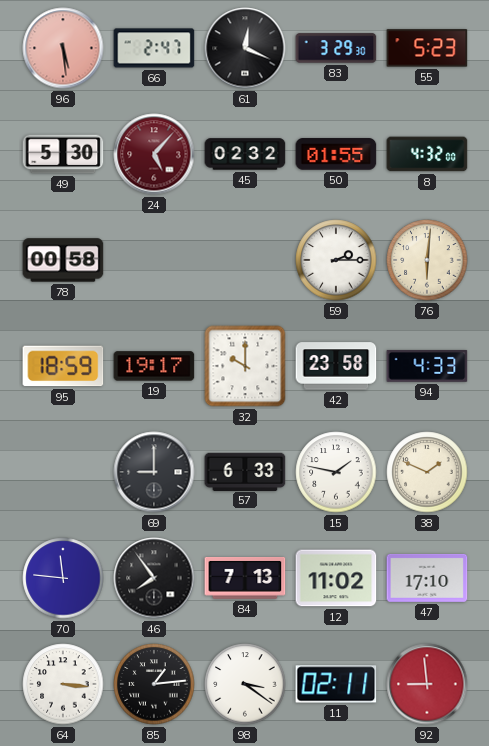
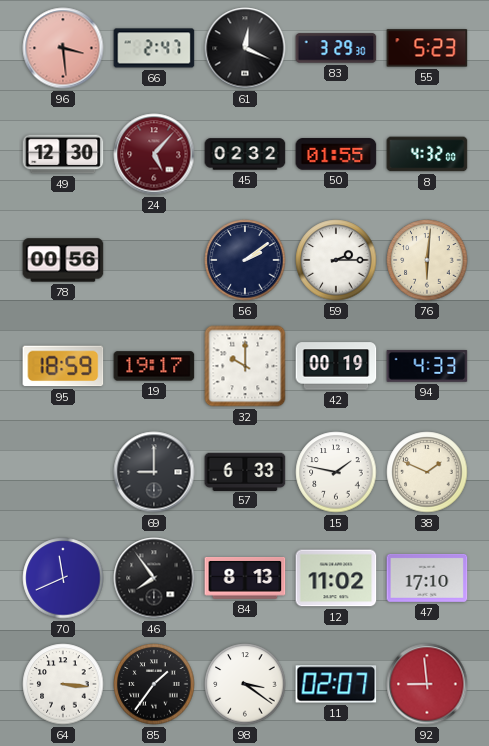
96: 5:29 -> 3:29 (63, 48)
49: 5:30 -> 12:30 (63, 154)
78: 00:58 -> 00:56 (63, 260)
56: none -> 2:09 (245, 260)
42: 23:58 -> 00:19 (336, 366)
70: 11:46 -> 11:41 (63, 578)
84: 7:13 -> 8:13 (245, 578)
85: 1:14 -> 1:36 (154, 684)
11: 02:11 -> 02:07 (336, 684)
